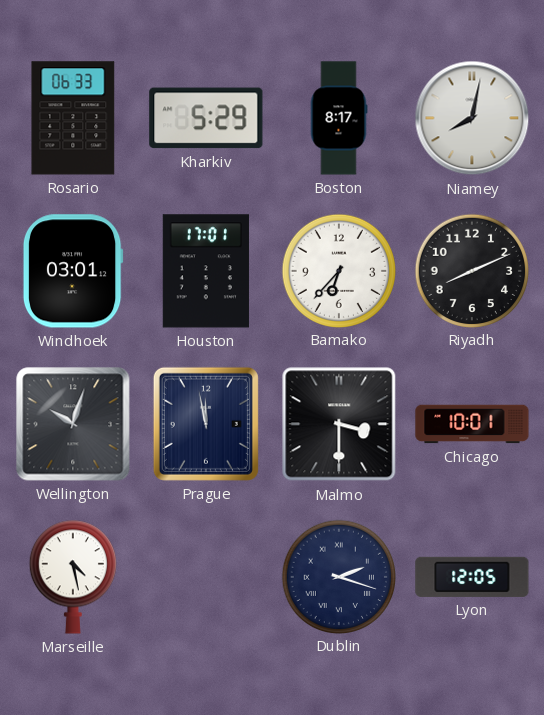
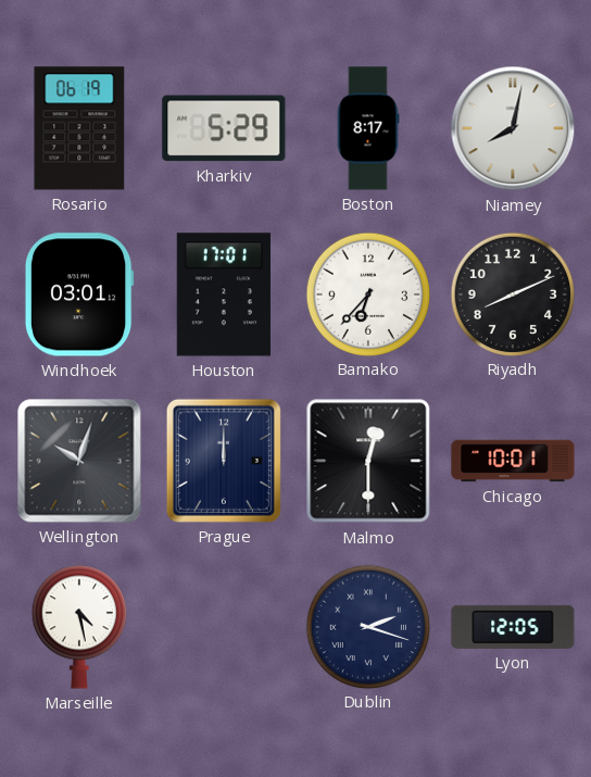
Rosario: 06:33 -> 06:19 (79, 128)
Prague: 11:58 -> 12:00 (224, 461)
Malmo: 3:30 -> 12:30 (368, 461)
